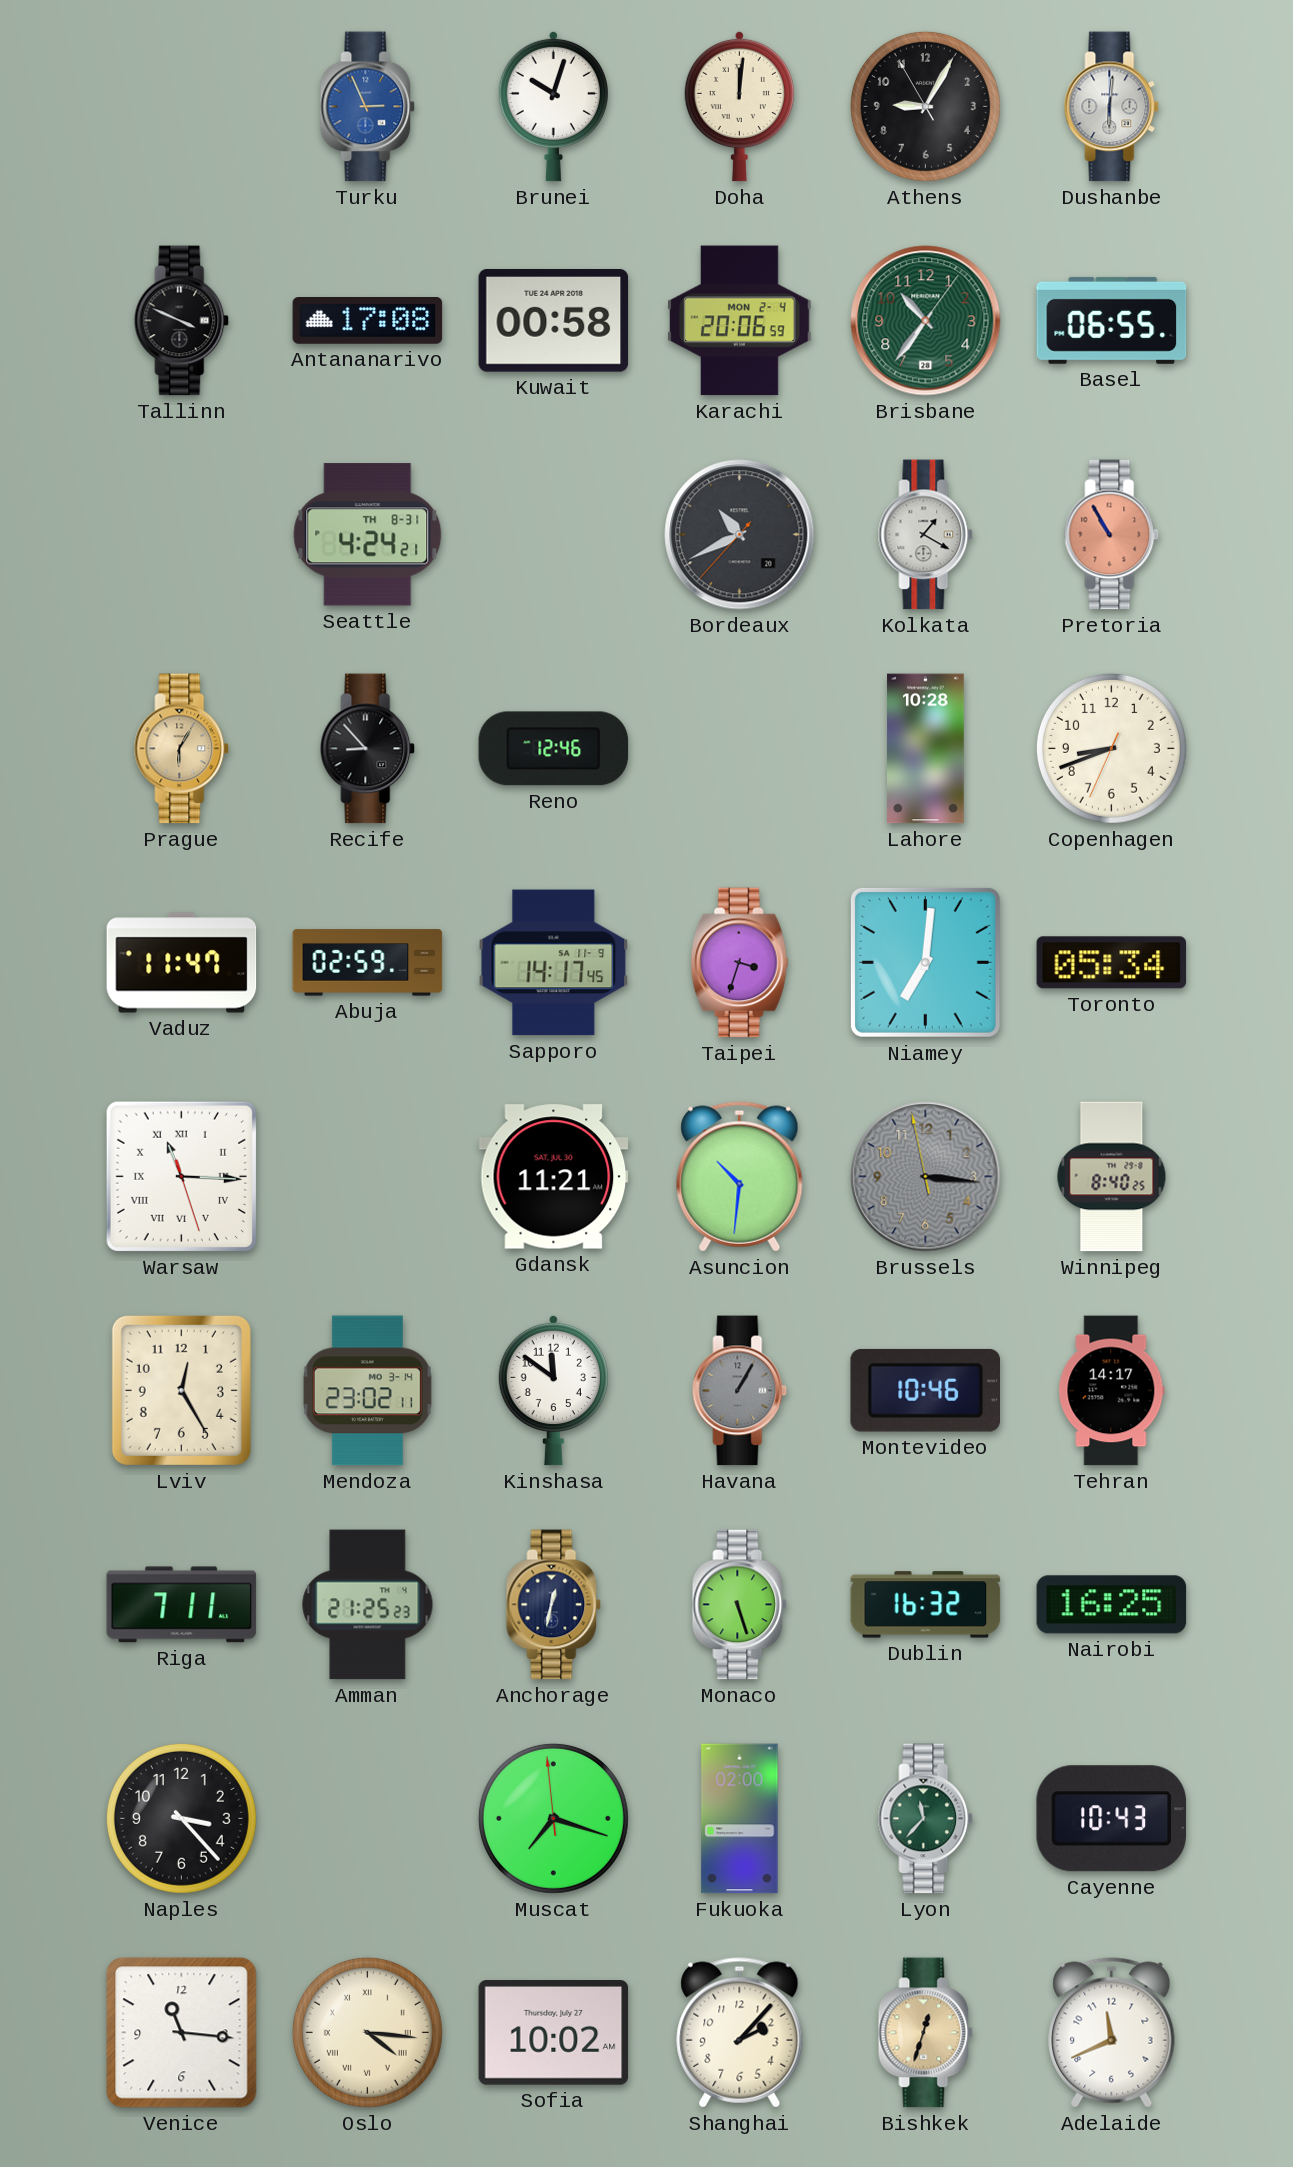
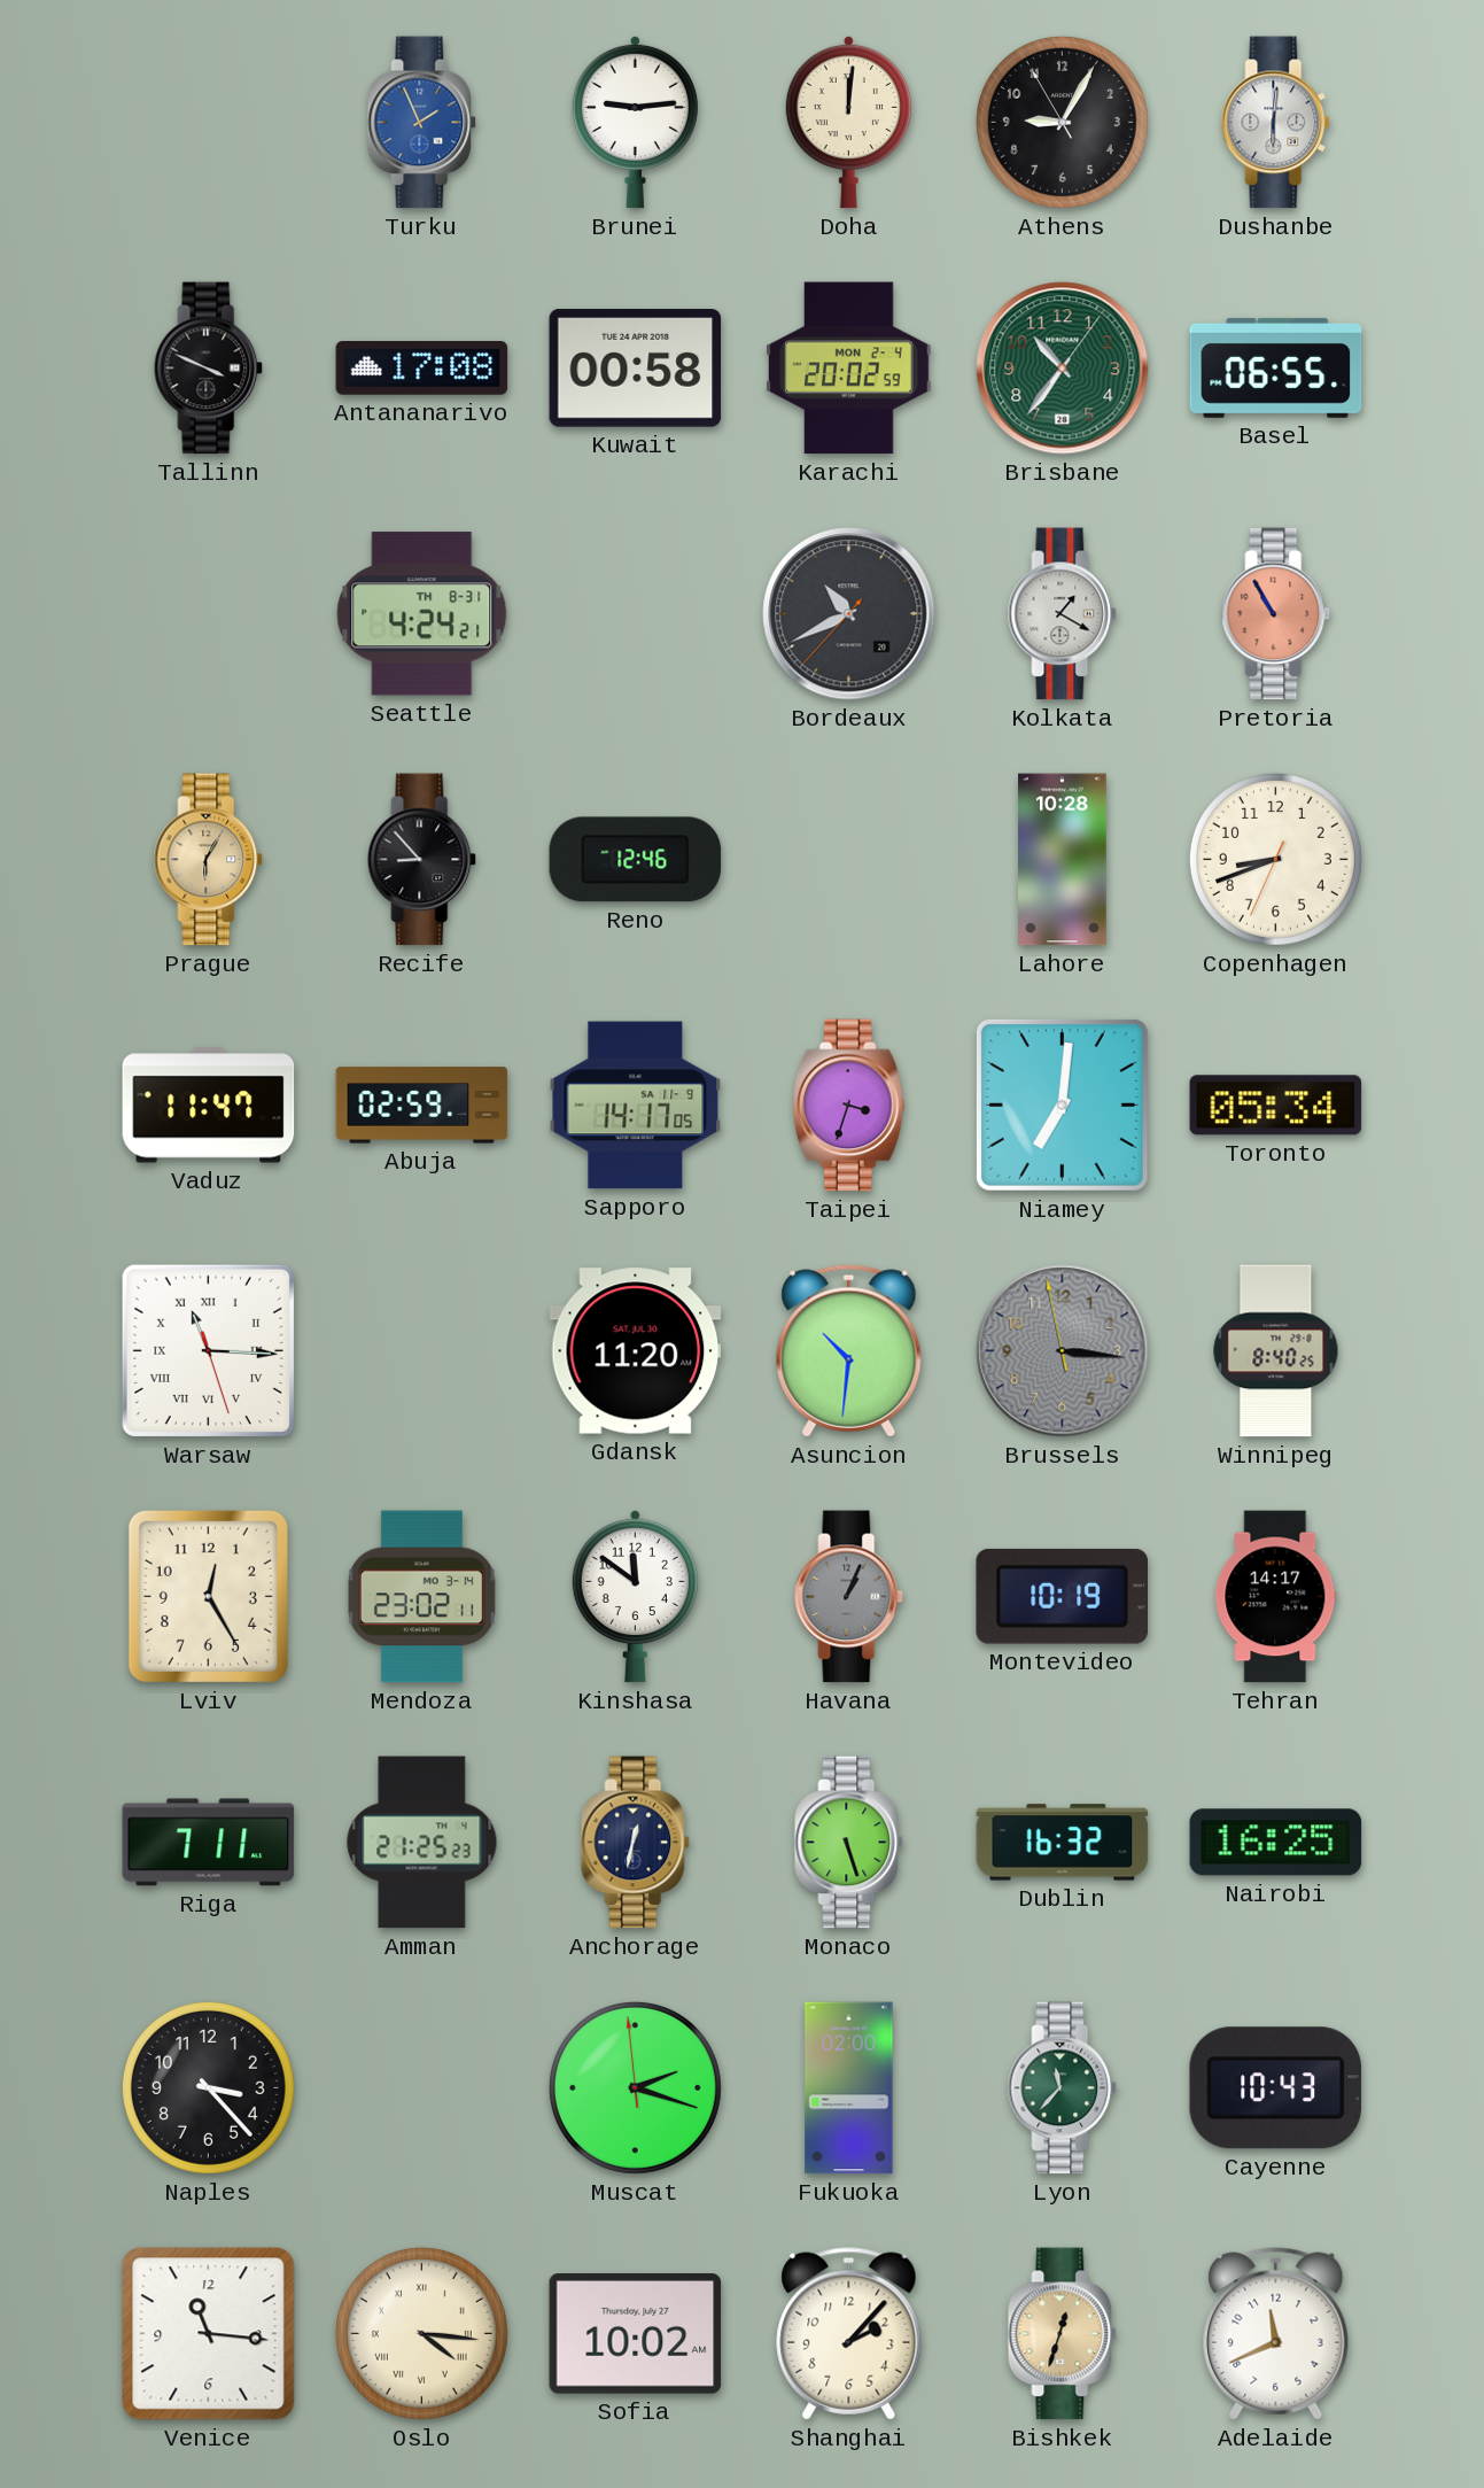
Turku: 2:56 -> 1:56 (422, 123)
Brunei: 10:03 -> 9:14 (635, 122)
Karachi: 20:06 -> 20:02 (849, 369)
Sapporo: 14:17:45 -> 14:17:05 (636, 1106)
Gdansk: 11:21 -> 11:20 (636, 1351)
Havana: 1:05 -> 1:04 (849, 1597)
Montevideo: 10:46 -> 10:19 (1062, 1596)
Muscat: 7:17 -> 2:17 (635, 2087)
